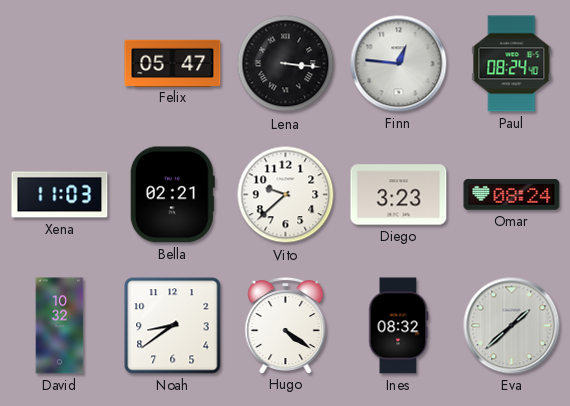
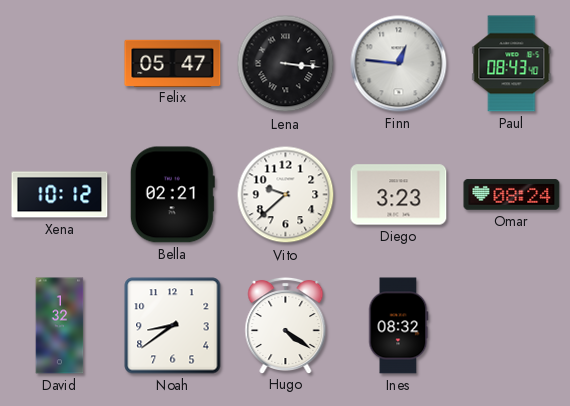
Paul: 08:24 -> 08:43 (512, 64)
Xena: 11:03 -> 10:12 (60, 195)
David: 10:32 -> 1:32 (60, 326)
Eva: 1:38 -> none (512, 326)
